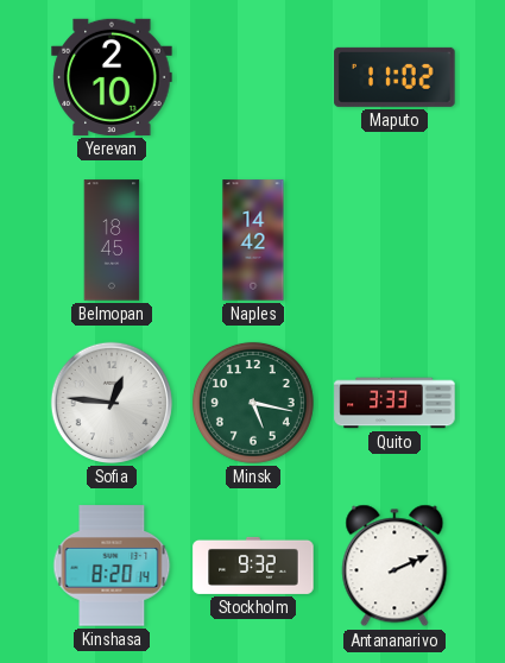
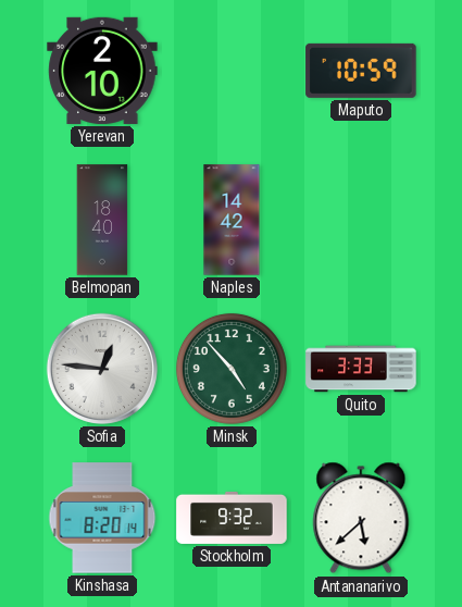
Maputo: 11:02 -> 10:59 (361, 71)
Belmopan: 18:45 -> 18:40 (102, 220)
Minsk: 5:17 -> 4:53 (232, 369)
Antananarivo: 2:11 -> 5:38 (361, 518)
